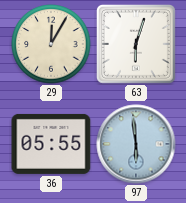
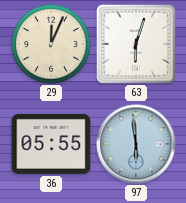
29: 12:05 -> 12:04 (51, 44)
